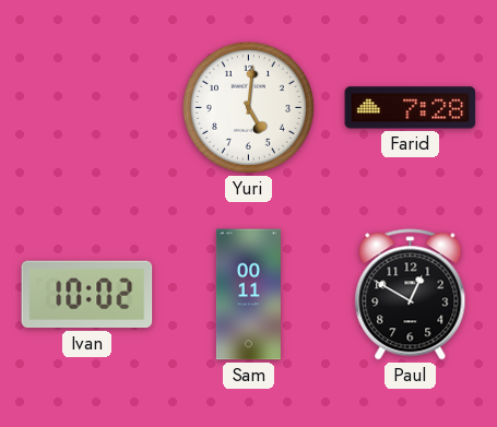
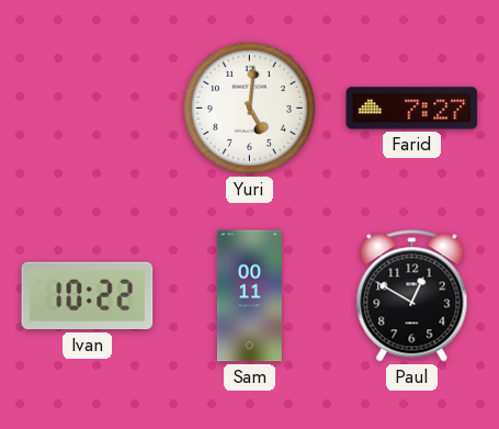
Farid: 7:28 -> 7:27 (412, 109)
Ivan: 10:02 -> 10:22 (88, 296)
